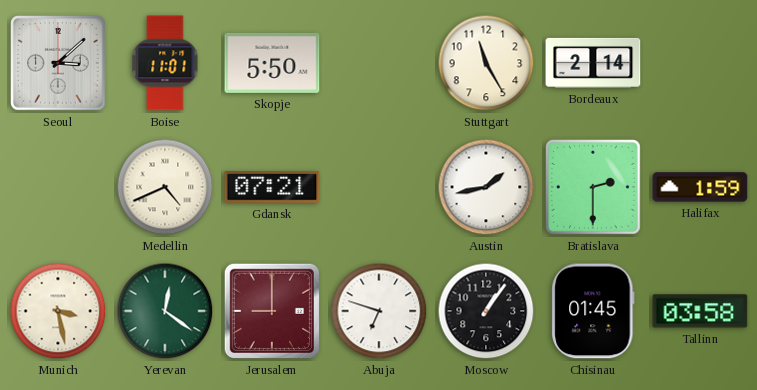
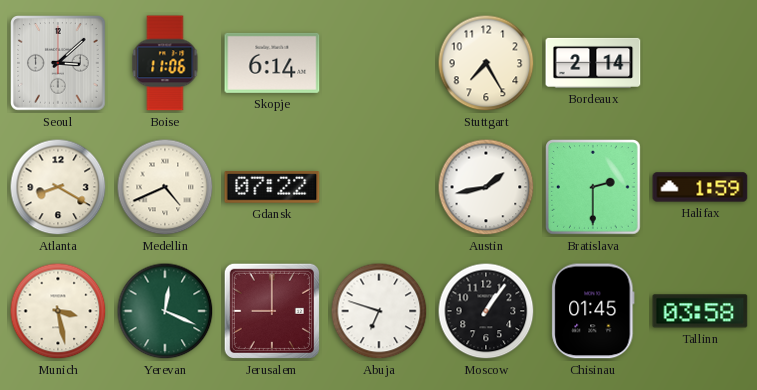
Boise: 11:01 -> 11:06 (165, 63)
Skopje: 5:50 -> 6:14 (272, 63)
Stuttgart: 11:25 -> 7:25 (486, 63)
Atlanta: none -> 8:20 (58, 187)
Gdansk: 07:21 -> 07:22 (272, 187)
Yerevan: 12:21 -> 12:19 (165, 311)
